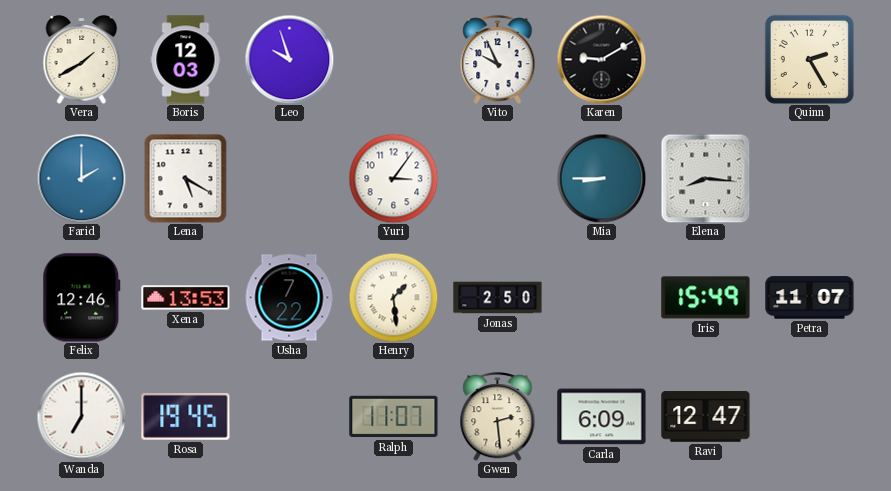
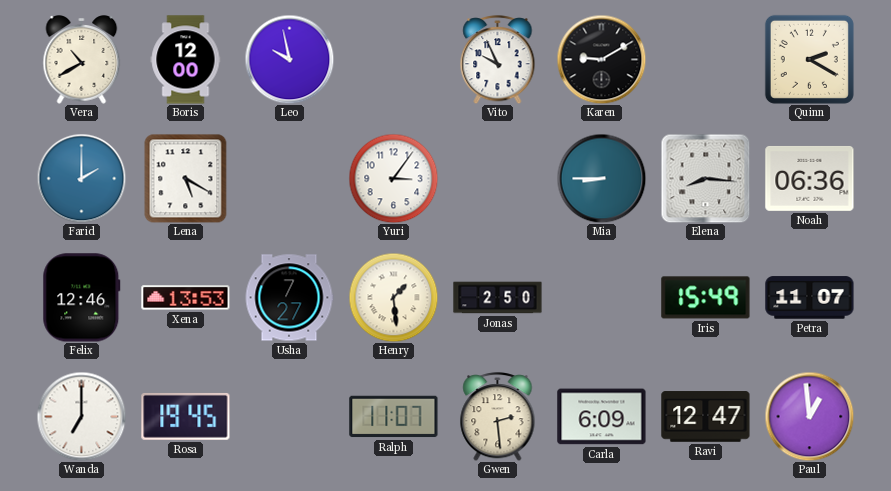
Vera: 1:40 -> 10:40 (82, 60)
Boris: 12:03 -> 12:00 (186, 60)
Leo: 9:57 -> 9:58 (289, 59)
Quinn: 2:25 -> 2:20 (809, 59)
Noah: none -> 06:36 (810, 178)
Usha: 7:22 -> 7:27 (289, 298)
Paul: none -> 12:59 (809, 416)
